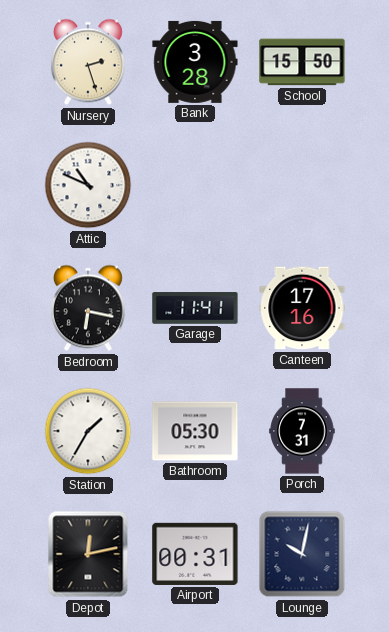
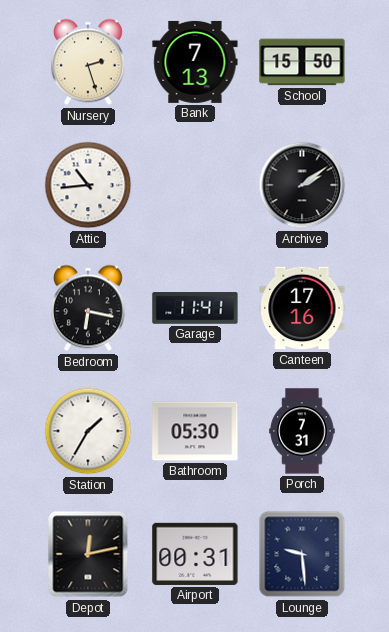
Bank: 3:28 -> 7:13 (195, 62)
Attic: 10:49 -> 10:44 (88, 185)
Archive: none -> 2:09 (302, 185)
Lounge: 10:02 -> 9:29 (302, 554)
